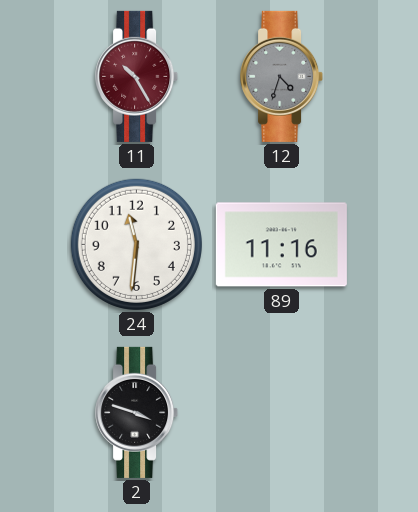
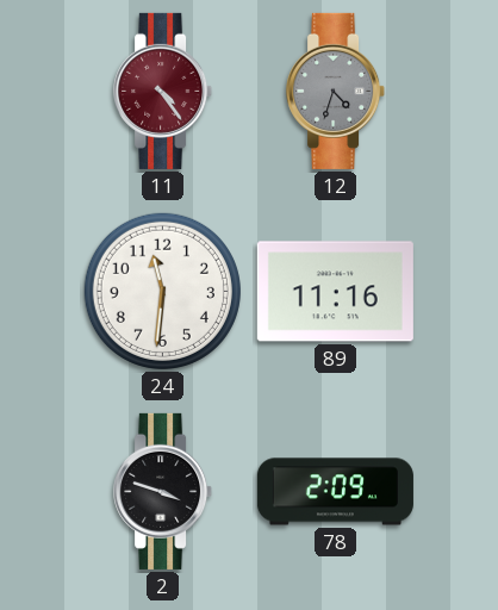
11: 10:25 -> 4:24 (163, 91)
78: none -> 2:09 (335, 492)
